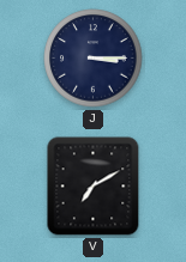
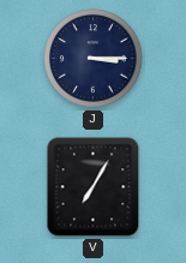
V: 7:10 -> 7:05 (94, 187)
